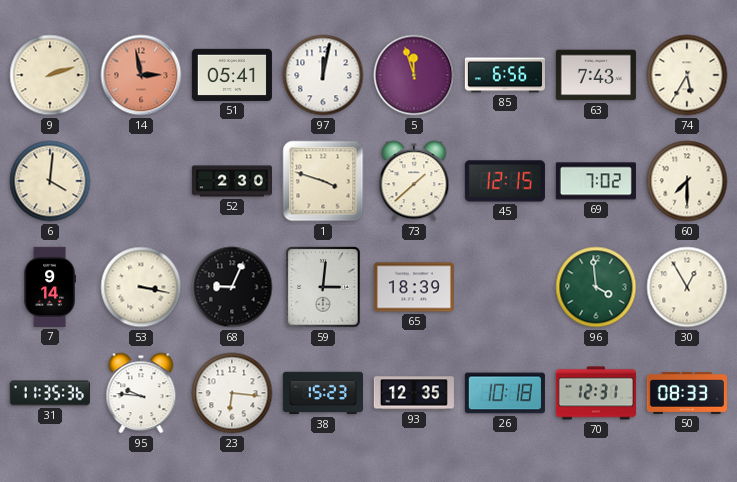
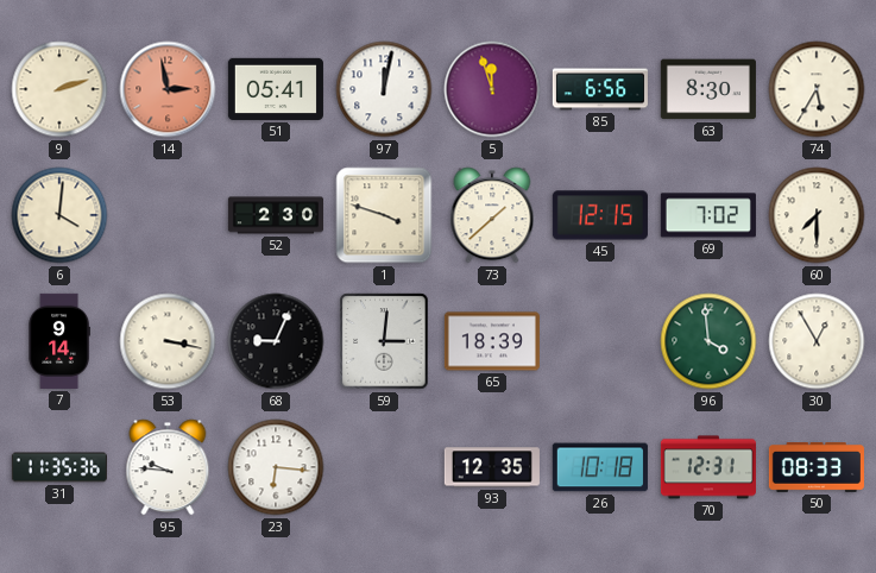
63: 7:43 -> 8:30 (708, 89)
38: 15:23 -> none (323, 393)
